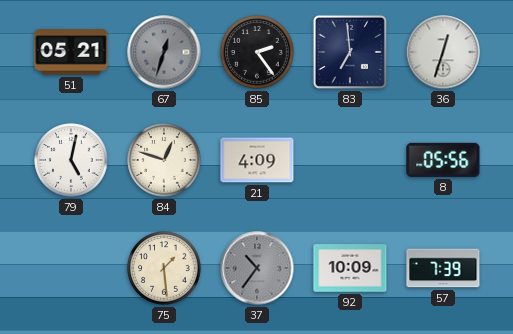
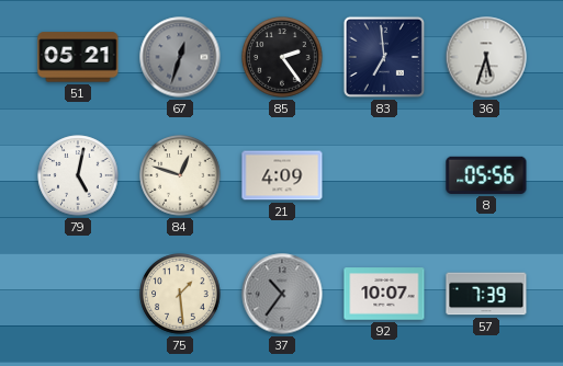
36: 12:33 -> 5:33 (486, 57)
92: 10:09 -> 10:07 (384, 294)
